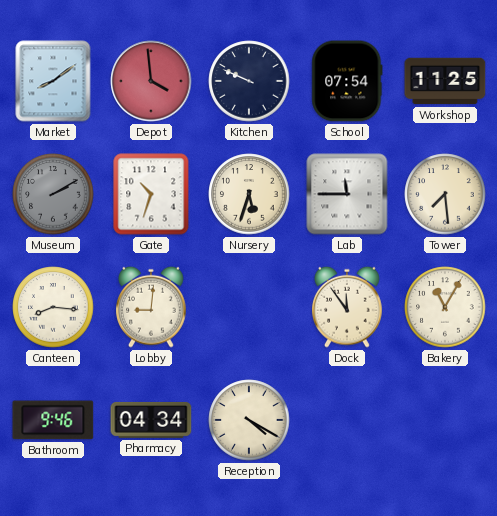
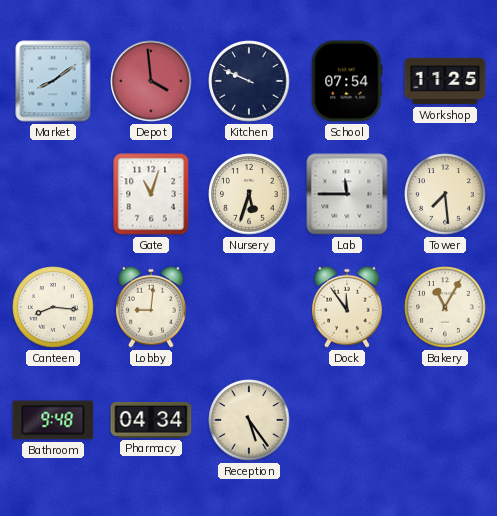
Museum: 2:10 -> none (53, 194)
Gate: 10:33 -> 11:03 (151, 194)
Bathroom: 9:46 -> 9:48 (53, 420)
Reception: 4:20 -> 5:24 (249, 420)
